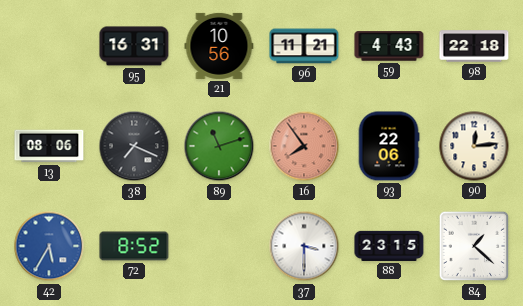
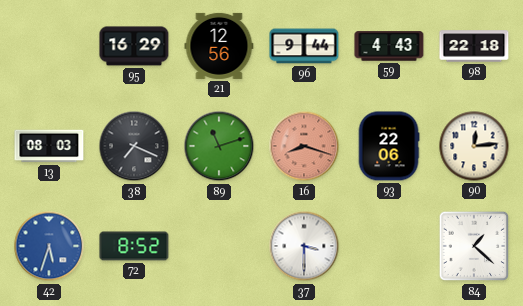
95: 16:31 -> 16:29 (134, 46)
21: 10:56 -> 12:56 (219, 46)
96: 11:21 -> 9:44 (304, 46)
13: 08:06 -> 08:03 (49, 146)
16: 7:54 -> 8:18 (304, 146)
42: 5:35 -> 5:33 (49, 246)
88: 23:15 -> none (389, 246)
